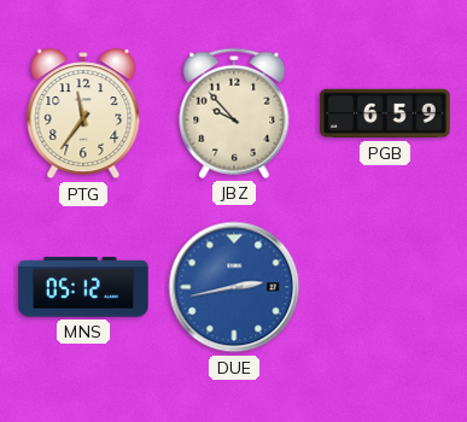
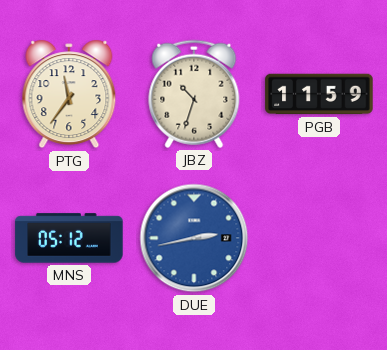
JBZ: 9:53 -> 10:33 (194, 94)
PGB: 6:59 -> 11:59 (319, 94)
